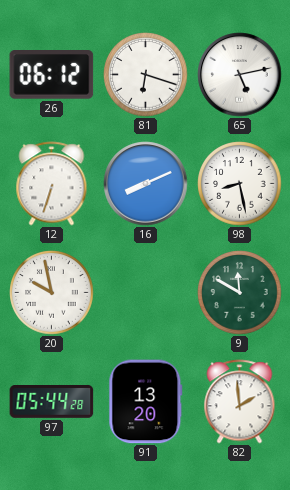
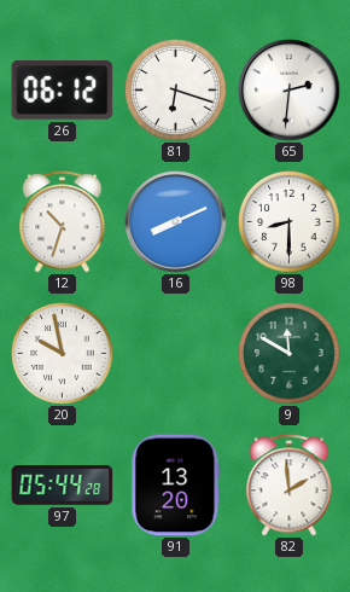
65: 5:13 -> 2:31 (290, 91)
12: 6:33 -> 10:33 (63, 222)
98: 8:28 -> 8:30 (290, 222)
